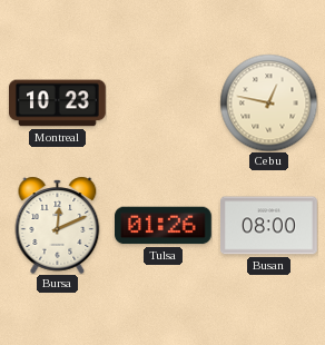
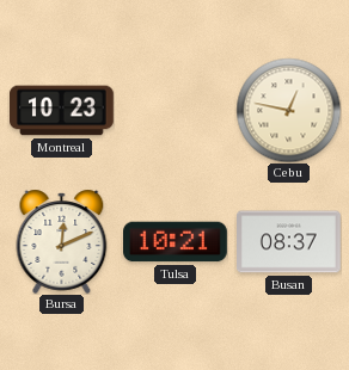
Tulsa: 01:26 -> 10:21 (176, 242)
Busan: 08:00 -> 08:37 (289, 242)
